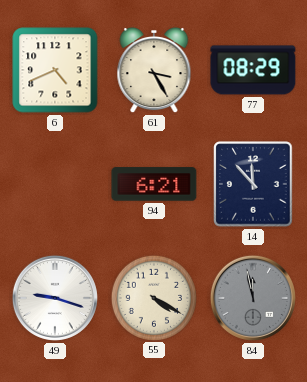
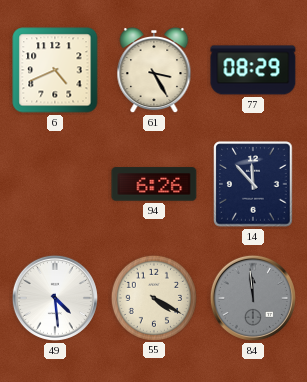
94: 6:21 -> 6:26 (154, 184)
49: 9:18 -> 4:29 (55, 298)
84: 11:58 -> 11:59 (253, 298)
